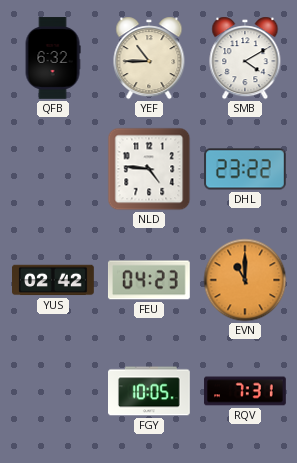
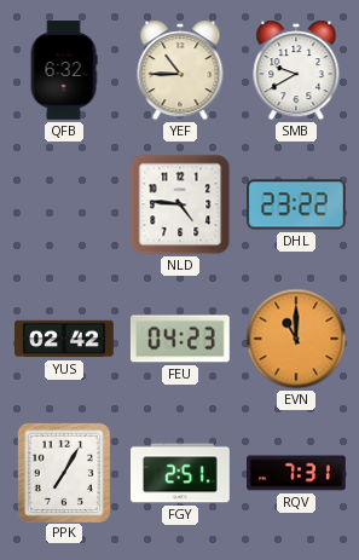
SMB: 4:10 -> 9:40 (296, 70)
PPK: none -> 7:05 (64, 472)
FGY: 10:05 -> 2:51 (181, 473)
